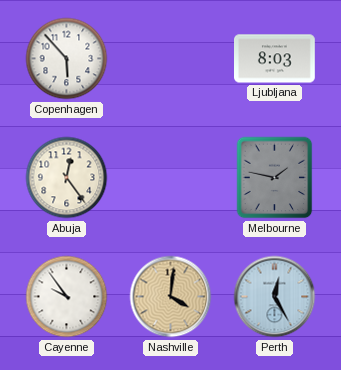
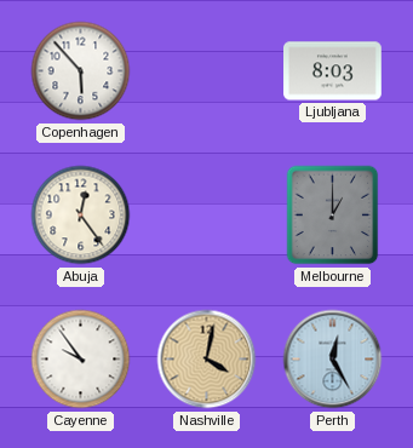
Melbourne: 1:47 -> 1:00 (333, 216)
Nashville: 4:01 -> 4:02 (207, 360)
